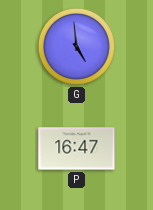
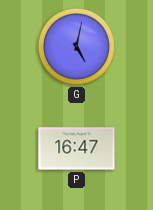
G: 4:59 -> 5:02 (76, 46)
